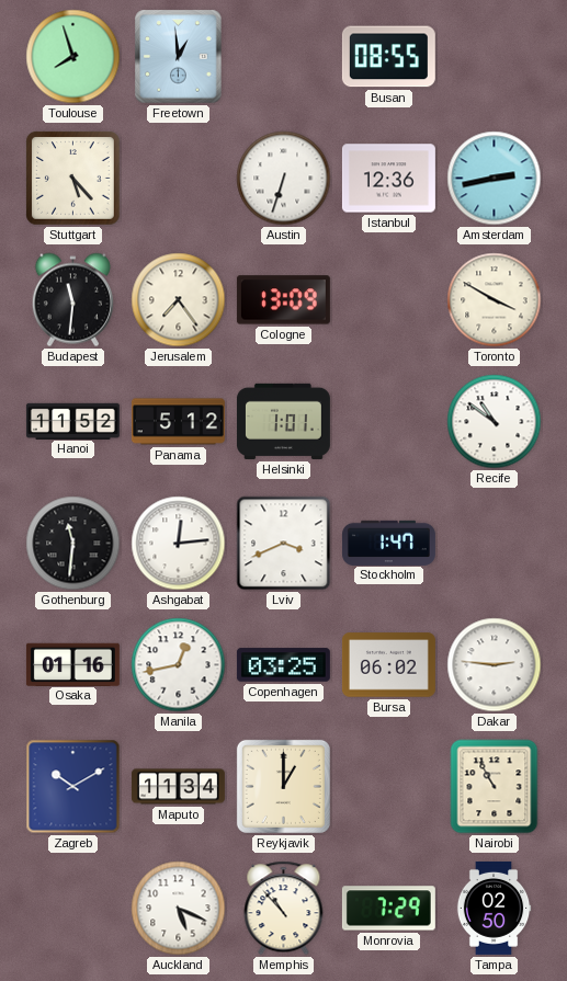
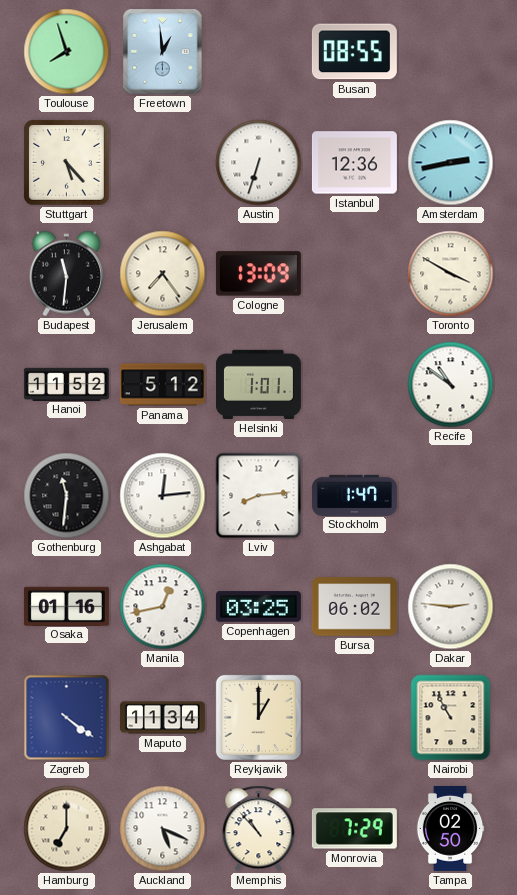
Lviv: 3:41 -> 8:14 (259, 496)
Zagreb: 10:10 -> 4:21 (67, 718)
Hamburg: none -> 7:00 (67, 829)
